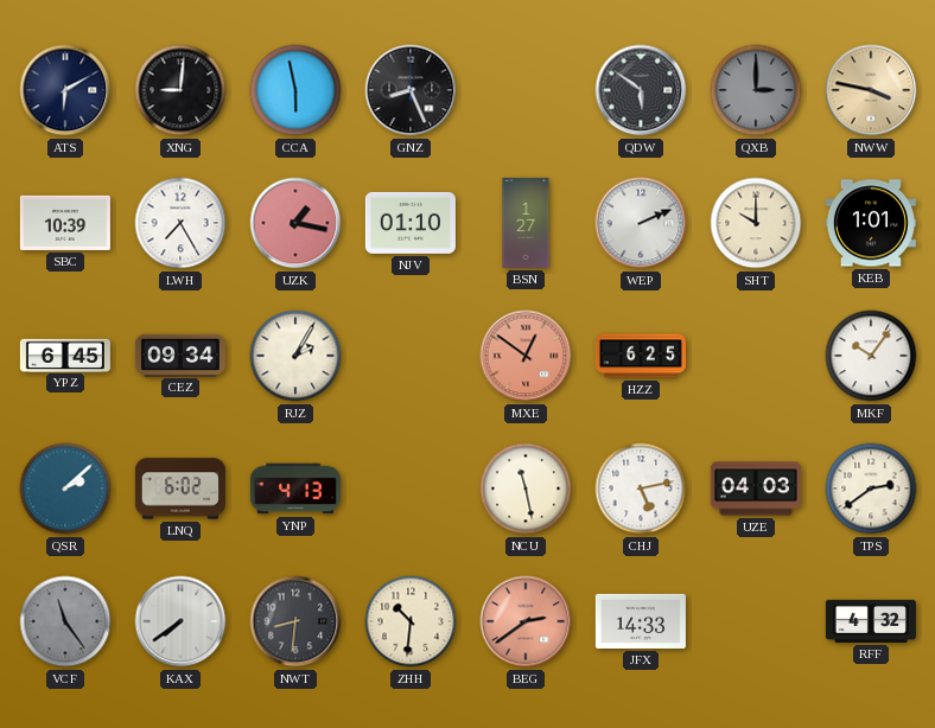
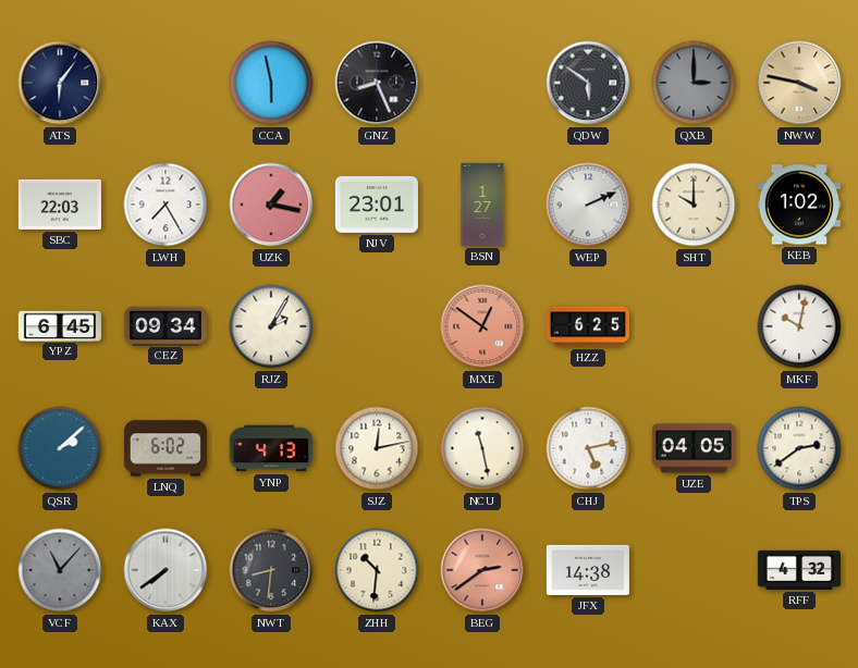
ATS: 6:10 -> 6:06 (60, 83)
XNG: 9:01 -> none (180, 90)
SBC: 10:39 -> 22:03 (60, 205)
NJV: 01:10 -> 23:01 (377, 205)
KEB: 1:01 -> 1:02 (799, 205)
MKF: 10:06 -> 10:02 (799, 326)
SJZ: none -> 12:13 (377, 448)
UZE: 04:03 -> 04:05 (694, 448)
VCF: 11:24 -> 11:07 (60, 570)
JFX: 14:33 -> 14:38 (588, 570)
